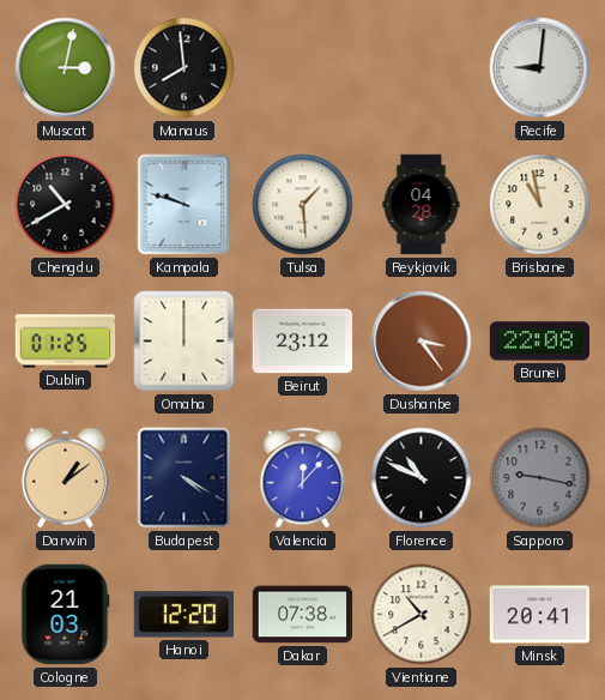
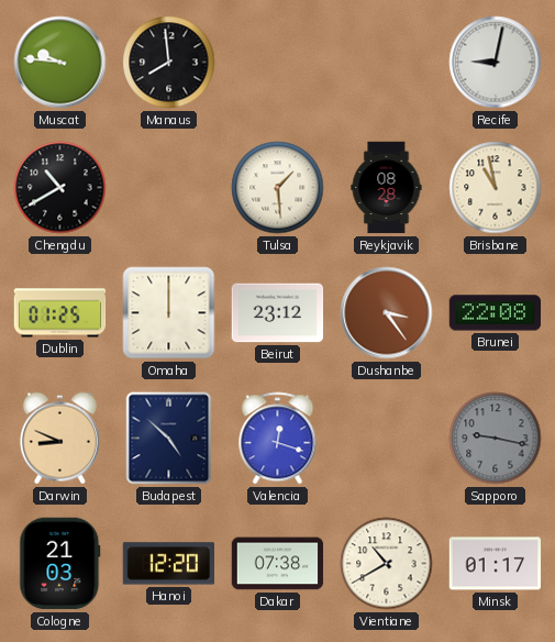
Muscat: 3:02 -> 9:46 (60, 63)
Recife: 9:01 -> 9:02 (496, 63)
Kampala: 9:48 -> none (184, 205)
Reykjavik: 04:28 -> 08:28 (387, 188)
Darwin: 1:09 -> 8:49 (59, 439)
Budapest: 4:20 -> 4:52 (169, 439)
Valencia: 12:07 -> 12:18 (278, 439)
Florence: 10:49 -> none (422, 478)
Minsk: 20:41 -> 01:17 (496, 564)
